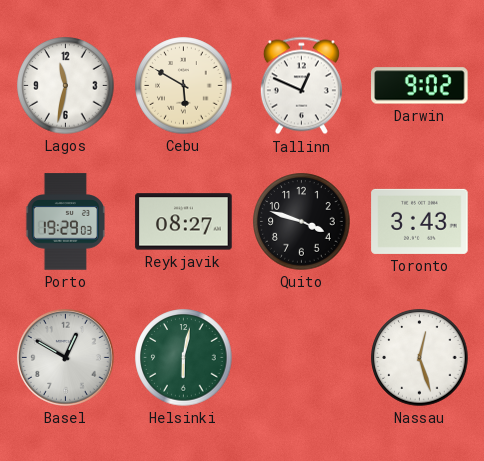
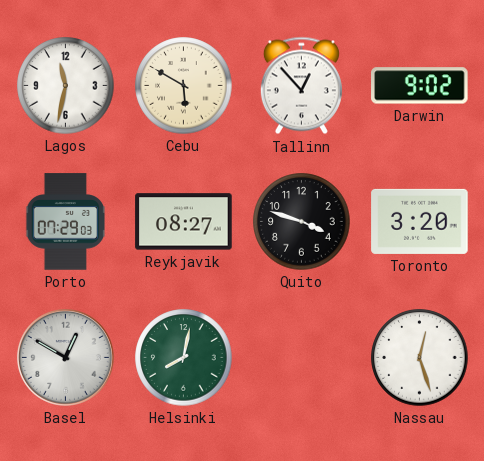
Tallinn: 12:49 -> 12:53 (301, 86)
Porto: 19:29 -> 07:29 (66, 222)
Toronto: 3:43 -> 3:20 (420, 221)
Helsinki: 6:02 -> 8:02 (184, 358)
